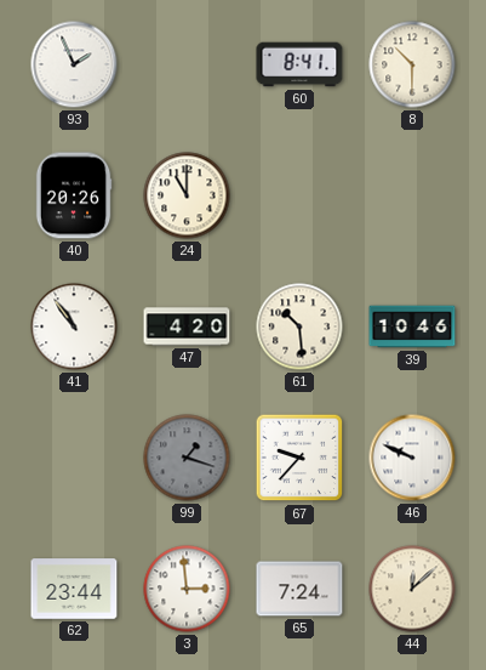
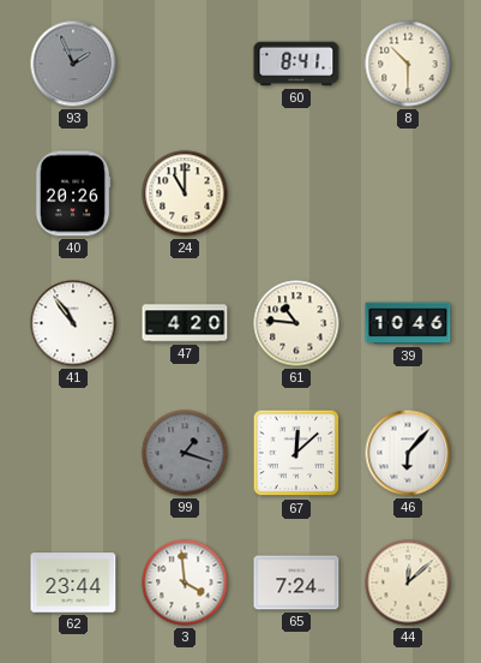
93 dial: white -> grey (73, 64)
61: 10:29 -> 10:46 (296, 323)
67: 9:37 -> 12:08 (296, 453)
46: 9:49 -> 6:07 (408, 453)
3: 2:59 -> 3:59 (185, 583)
